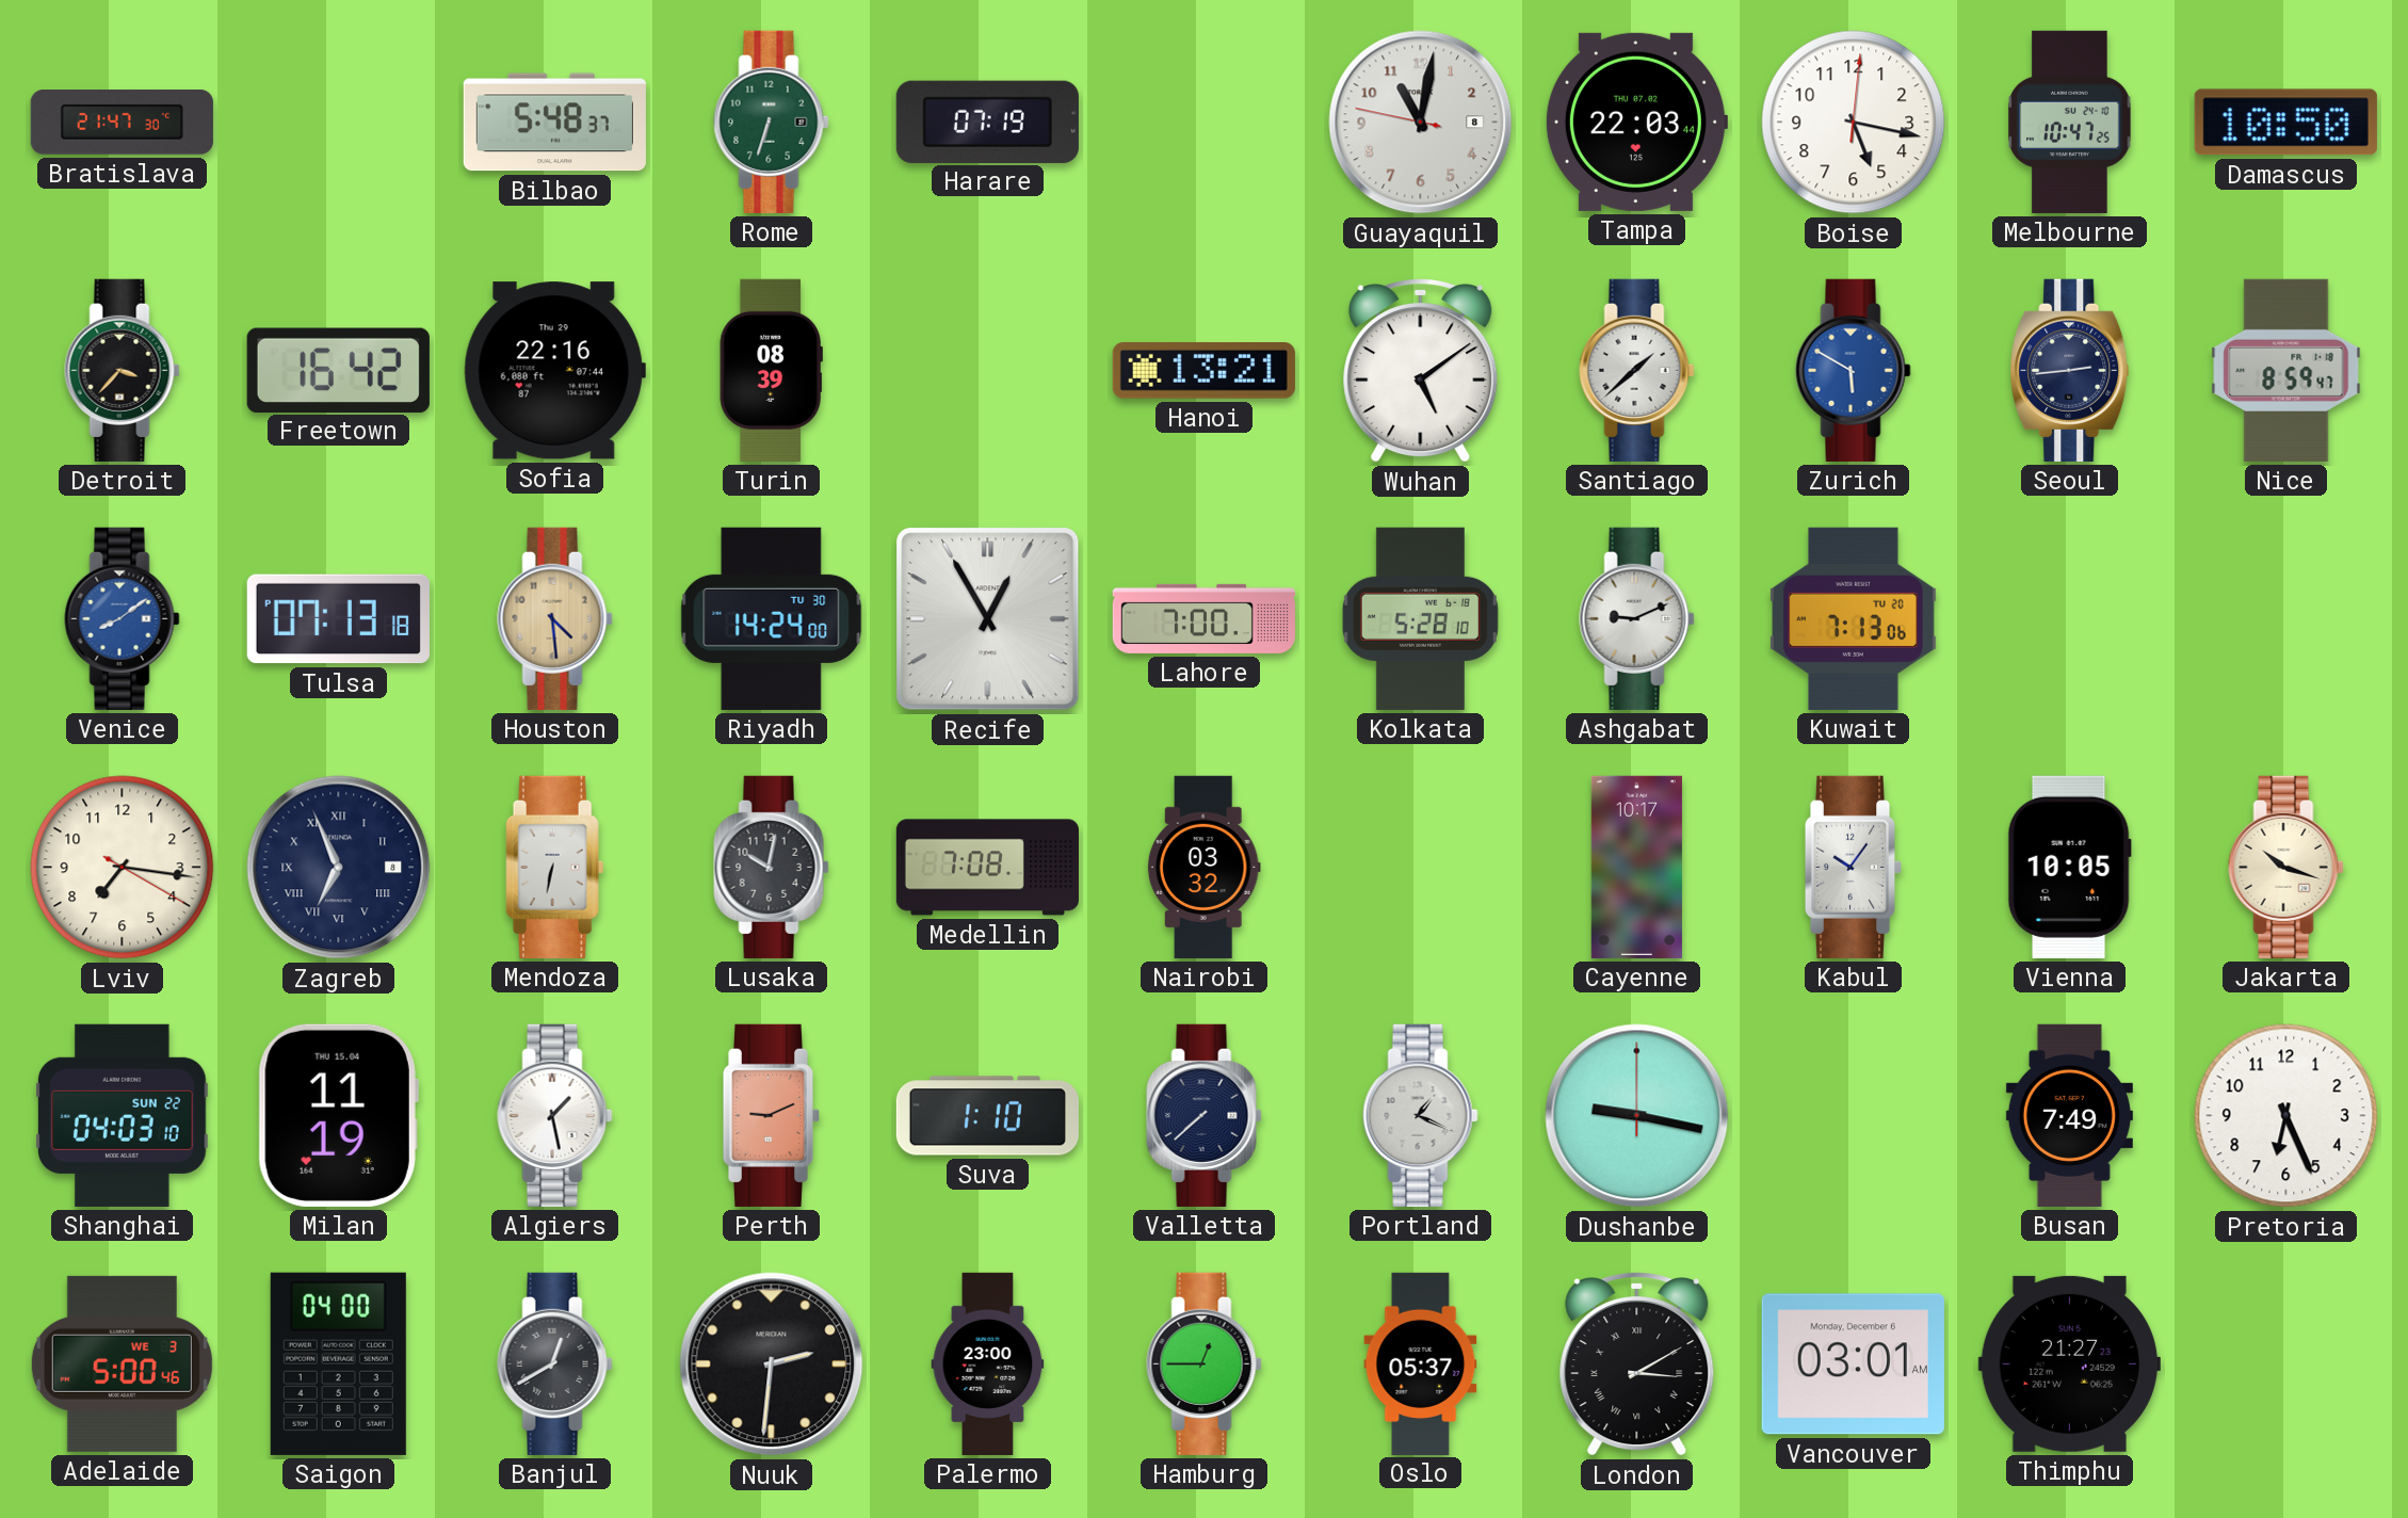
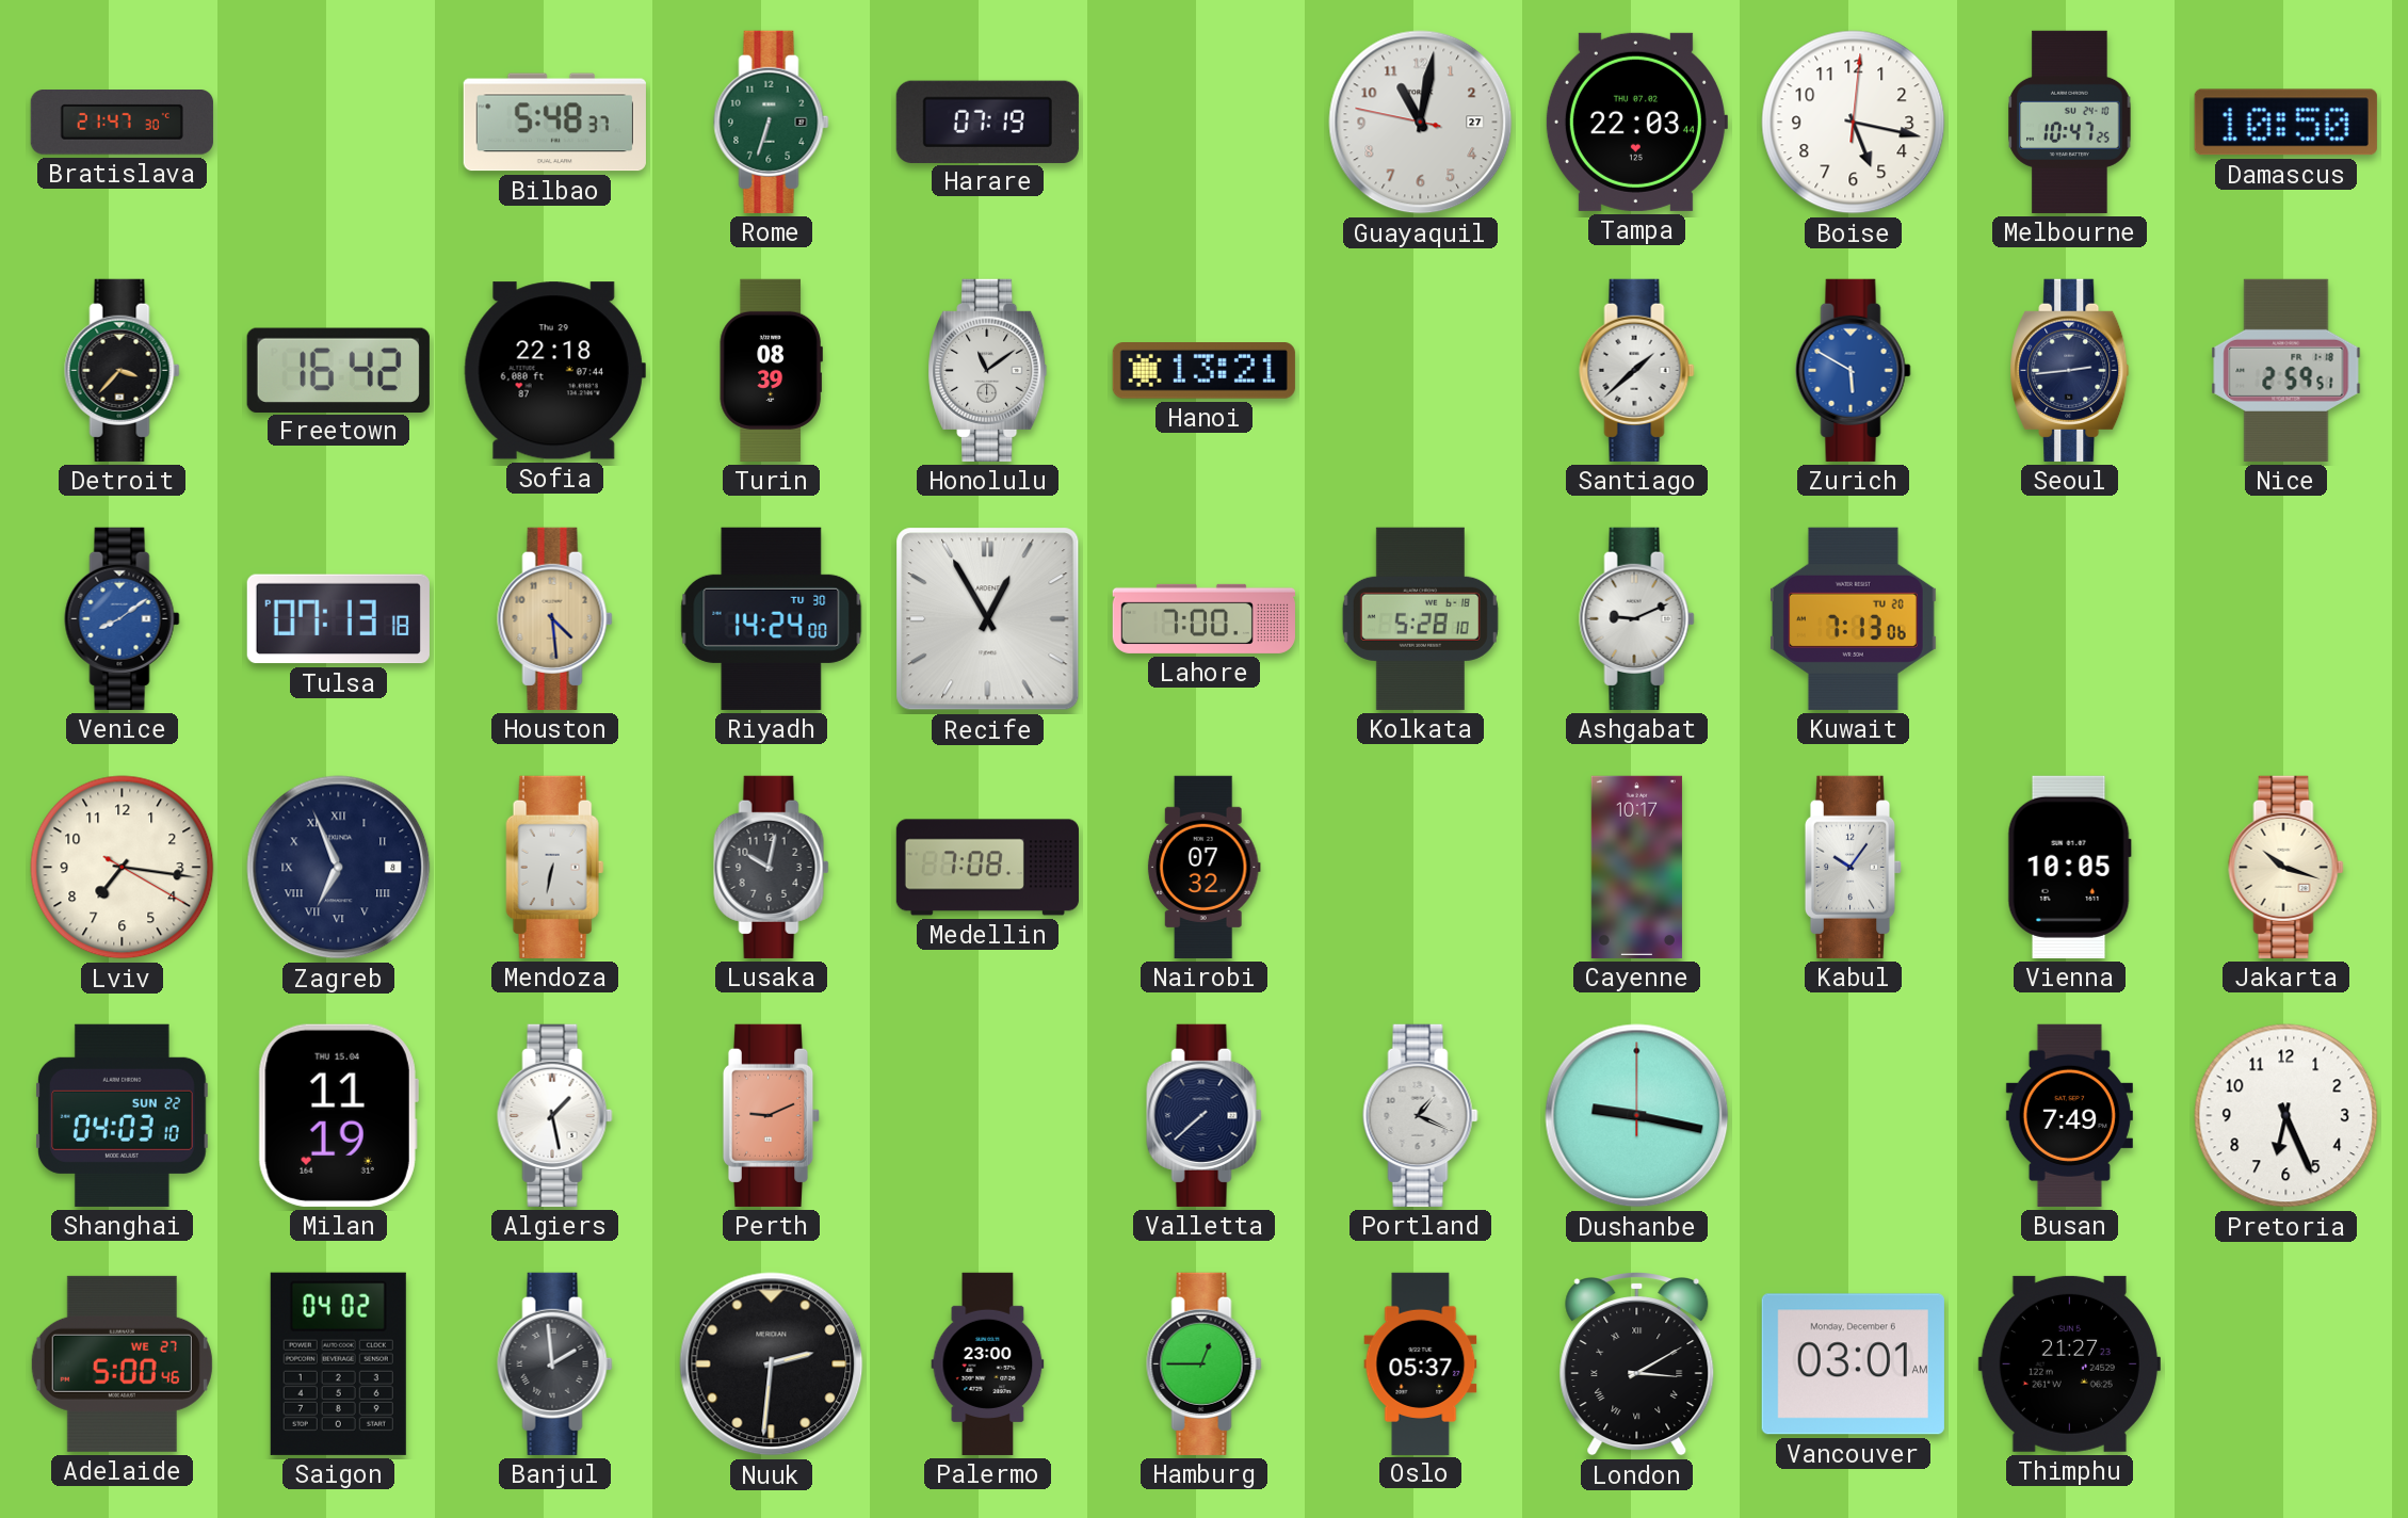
Guayaquil date: 8 -> 27 (1421, 123)
Sofia: 22:16 -> 22:18 (554, 371)
Honolulu: none -> 11:09 (988, 370)
Wuhan: 5:09 -> none (1421, 371)
Nice: 8:59 -> 2:59 (2286, 370)
Nairobi: 03:32 -> 07:32 (1203, 867)
Suva: 1:10 -> none (987, 1116)
Adelaide date: WE 3 -> WE 27 (122, 1363)
Saigon: 04:00 -> 04:02 (338, 1363)
Banjul: 12:40 -> 1:59 (555, 1363)
